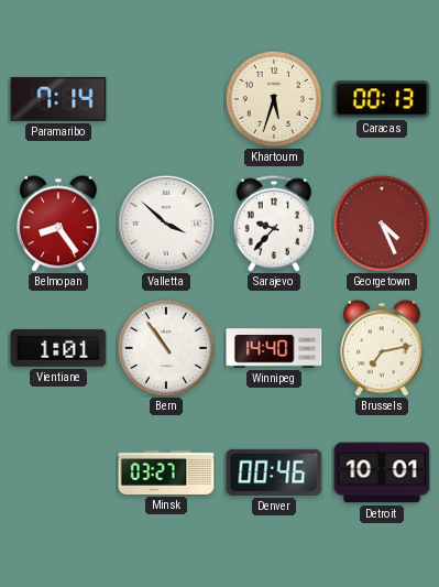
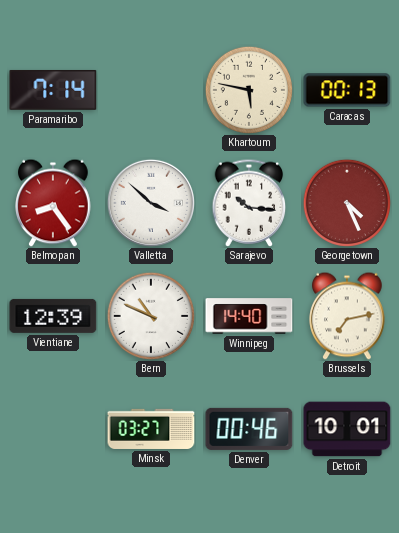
Khartoum: 5:33 -> 5:47 (249, 90)
Sarajevo: 9:37 -> 10:16 (249, 203)
Vientiane: 1:01 -> 12:39 (53, 316)
Bern: 10:54 -> 10:49 (151, 316)
